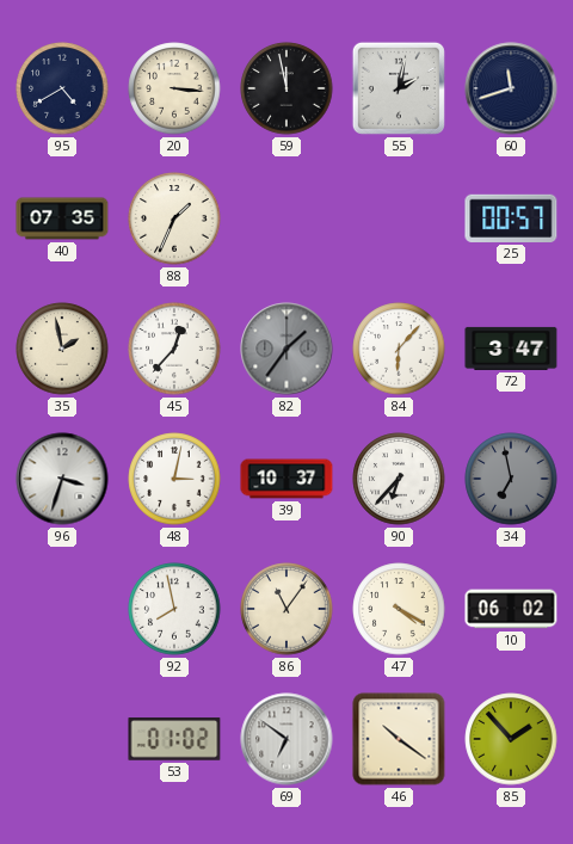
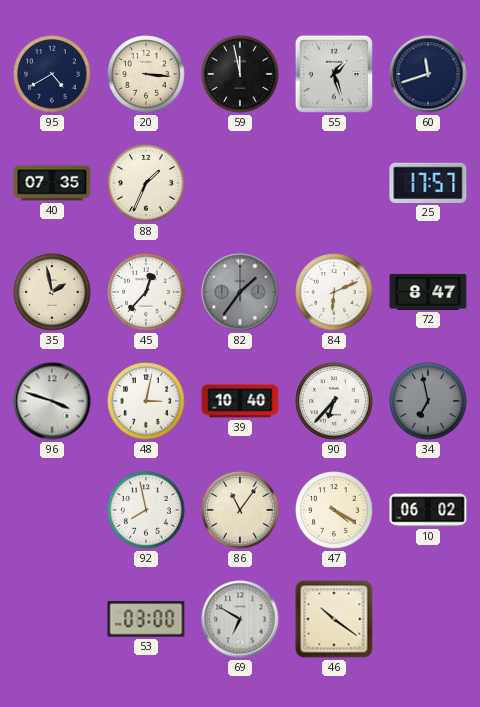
55: 2:02 -> 1:27 (334, 74)
25: 00:57 -> 17:57 (428, 183)
84: 6:07 -> 6:11 (334, 292)
72: 3:47 -> 8:47 (428, 292)
96: 3:33 -> 3:48 (52, 401)
39: 10:37 -> 10:40 (240, 401)
53: 01:02 -> 03:00 (146, 619)
69: 6:51 -> 6:50 (240, 619)
85: 1:53 -> none (511, 739)
